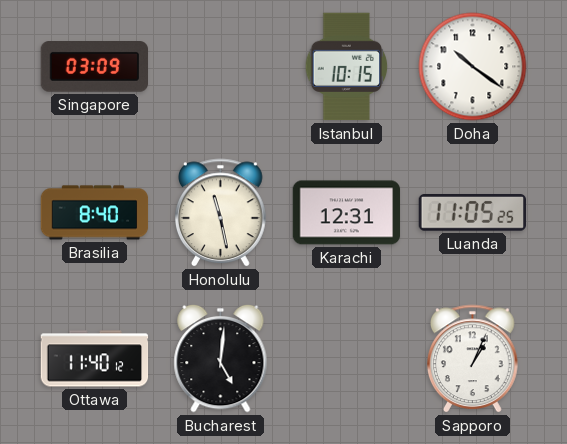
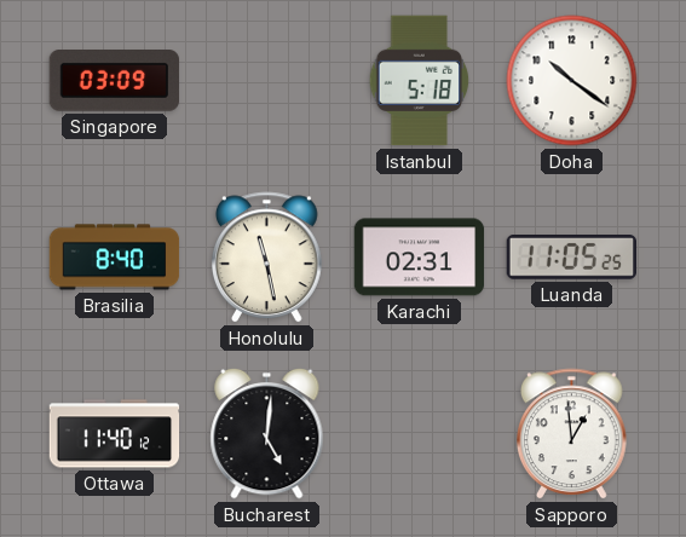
Istanbul: 10:15 -> 5:18 (420, 81)
Karachi: 12:31 -> 02:31 (420, 258)
Sapporo: 1:04 -> 12:59 (572, 434)
